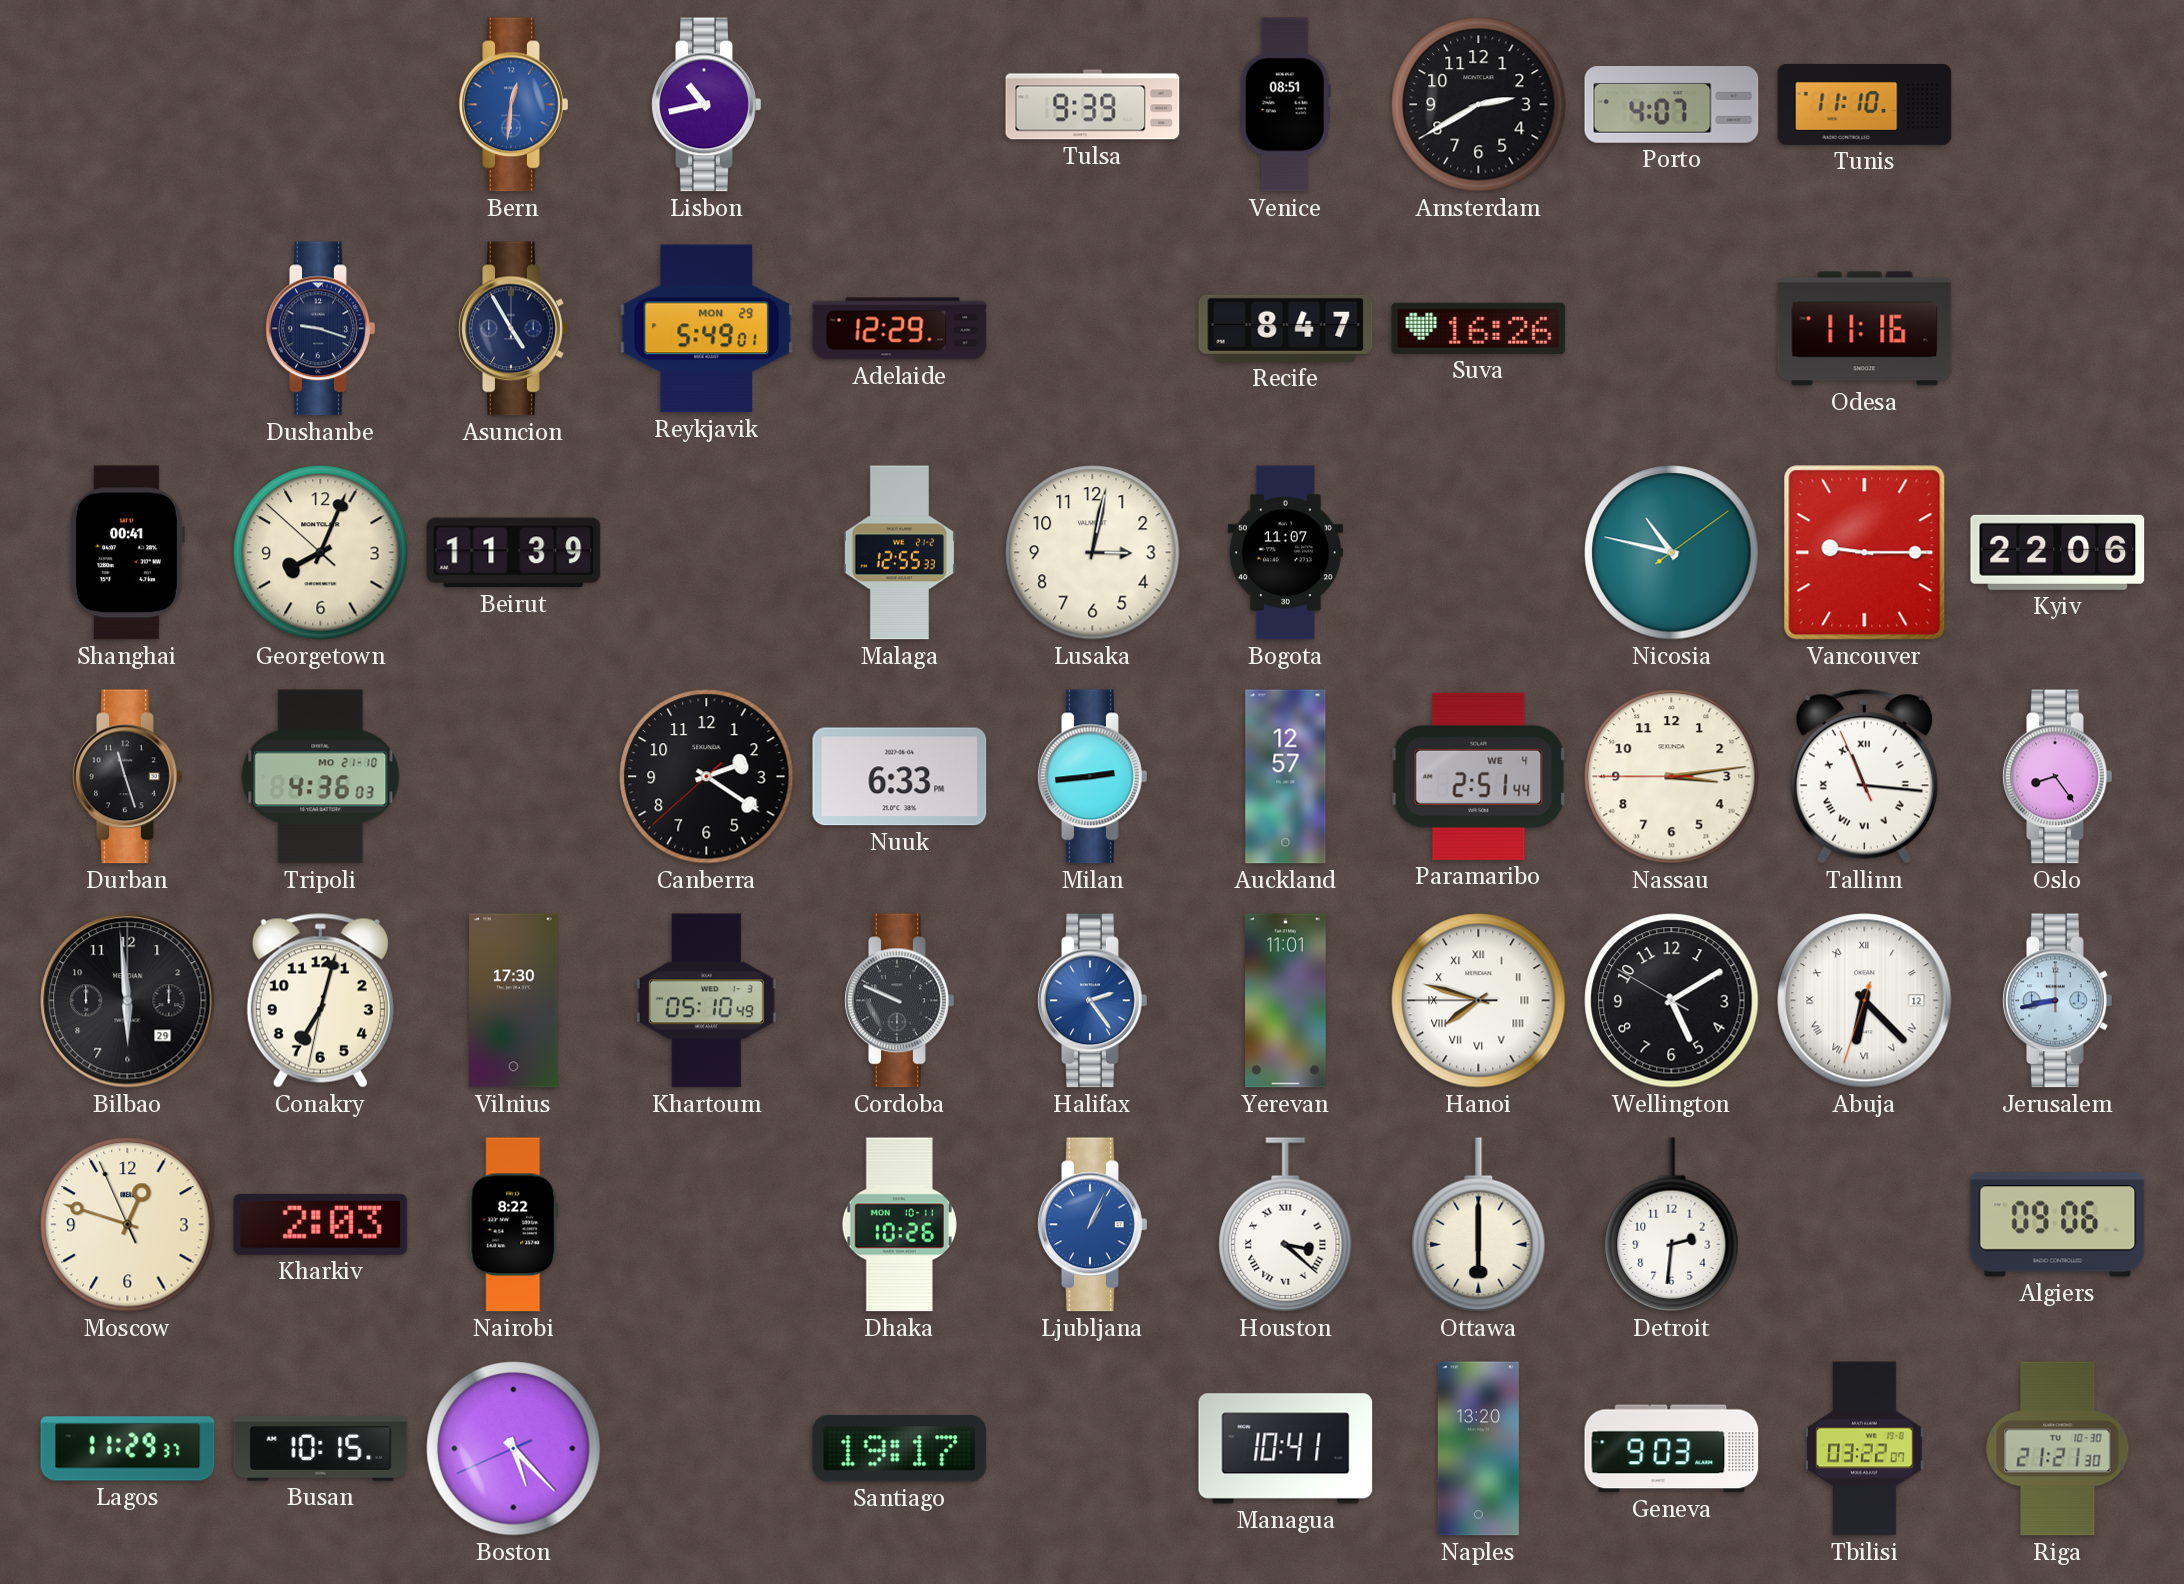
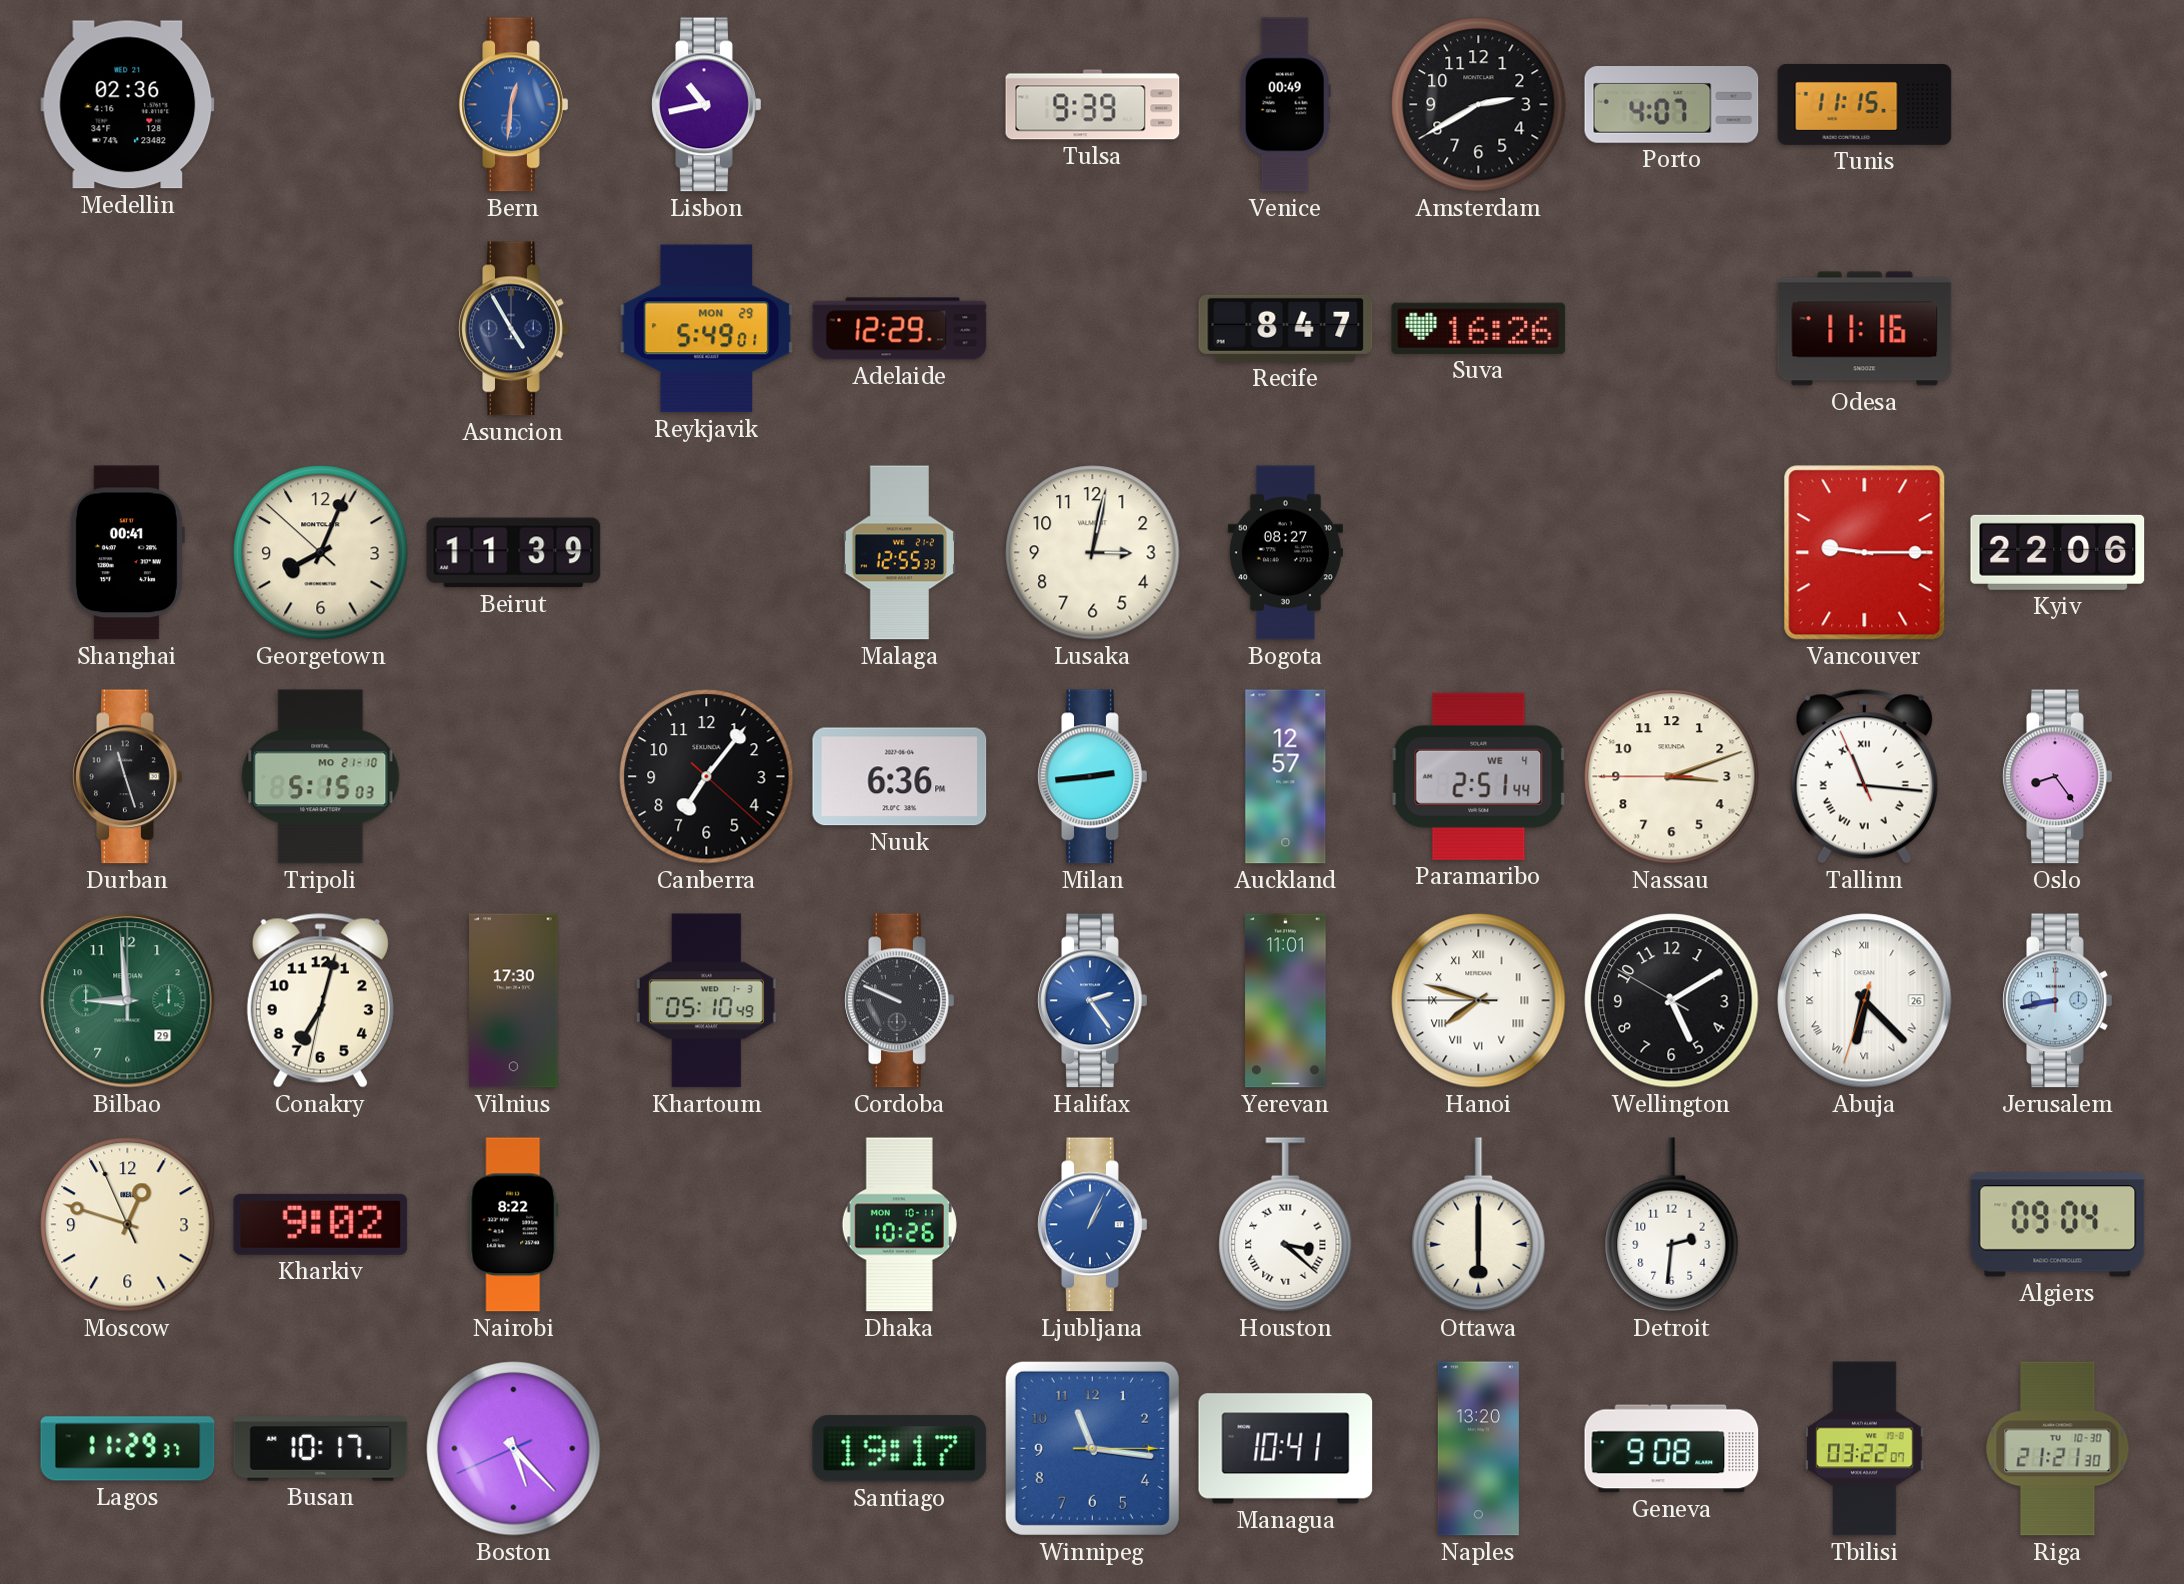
Medellin: none -> 02:36 (128, 105)
Venice: 08:51 -> 00:49 (1285, 105)
Tunis: 11:10 -> 11:15 (1865, 105)
Dushanbe: 9:18 -> none (321, 329)
Bogota: 11:07 -> 08:27 (1285, 553)
Nicosia: 10:47 -> none (1672, 553)
Tripoli: 4:36 -> 5:15 (321, 777)
Canberra: 2:20 -> 7:06 (707, 777)
Nuuk: 6:33 -> 6:36 (900, 777)
Nassau: 3:13 -> 3:11 (1672, 777)
Bilbao: 5:59 -> 8:59 (128, 1001)
Bilbao dial: black -> green (128, 1001)
Abuja date: 12 -> 26 (1865, 1001)
Kharkiv: 2:03 -> 9:02 (321, 1224)
Algiers: 09:06 -> 09:04 (2058, 1225)
Busan: 10:15 -> 10:17 (321, 1449)
Winnipeg: none -> 11:16 (1092, 1448)
Geneva: 9:03 -> 9:08 (1672, 1449)
